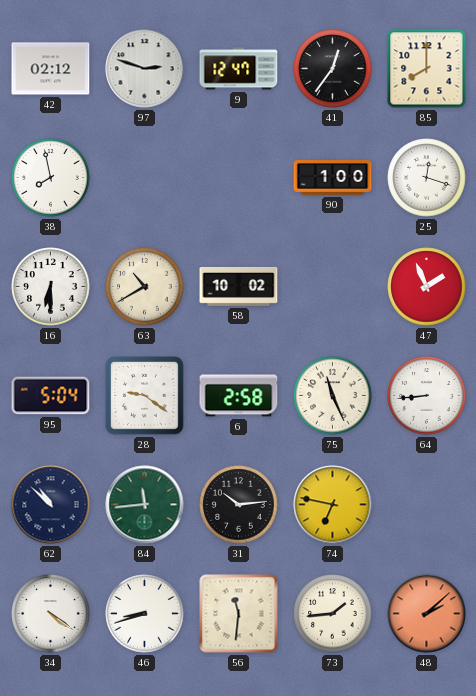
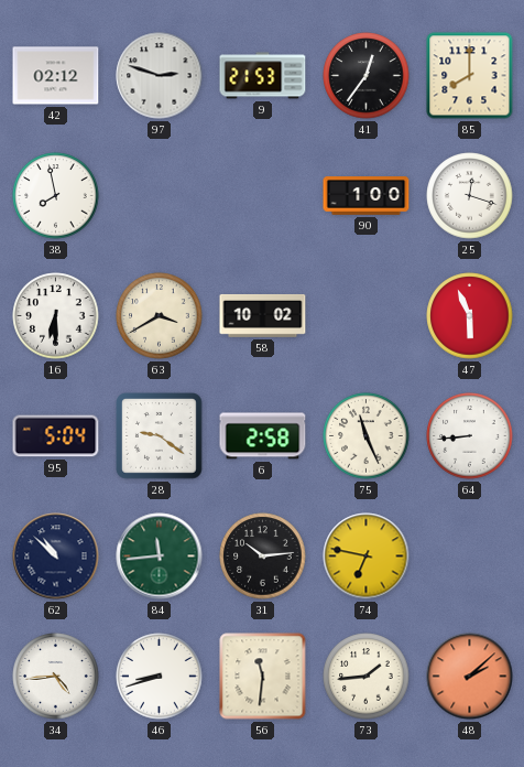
9: 12:47 -> 21:53 (263, 76)
63: 10:40 -> 3:40 (160, 316)
47: 1:56 -> 5:56 (470, 316)
34: 4:21 -> 4:44 (56, 677)
